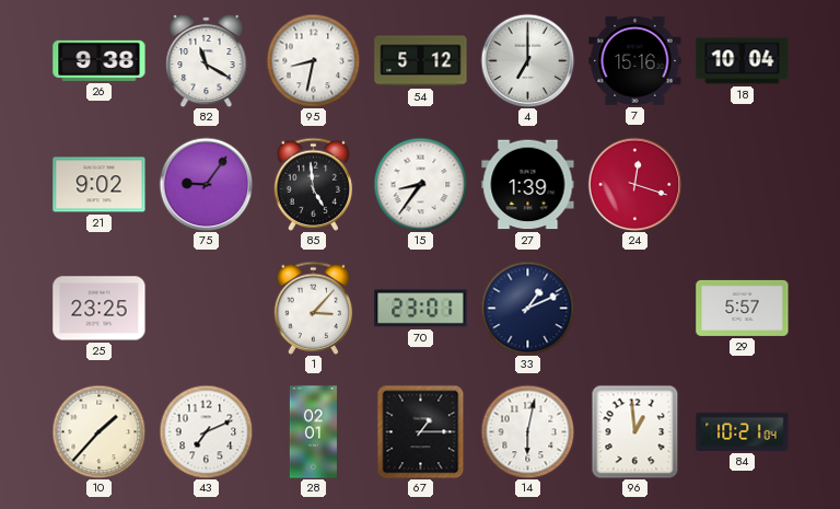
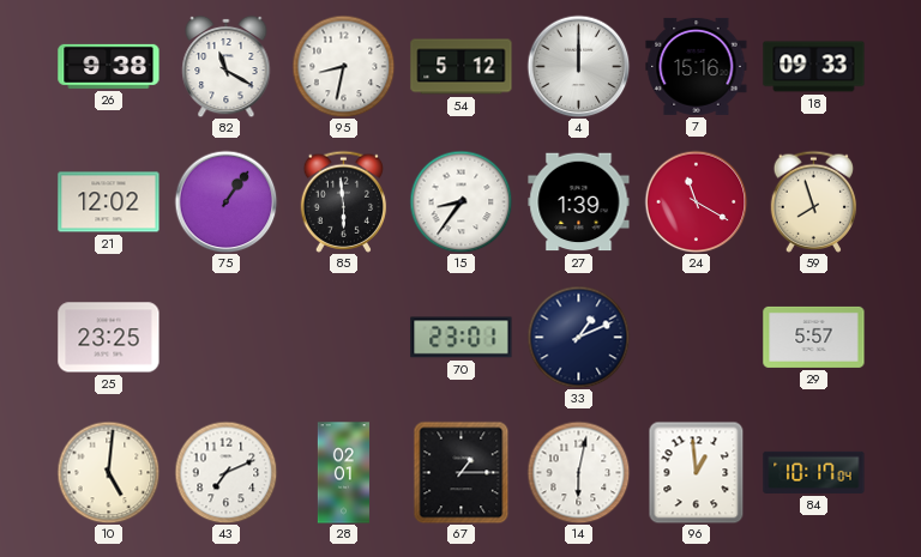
4: 7:00 -> 12:00 (578, 66)
18: 10:04 -> 09:33 (814, 67)
21: 9:02 -> 12:02 (109, 202)
75: 9:06 -> 1:06 (225, 201)
85: 4:59 -> 5:59 (344, 201)
24: 12:18 -> 11:20 (696, 201)
59: none -> 7:57 (814, 201)
1: 3:07 -> none (314, 308)
10: 1:37 -> 5:01 (108, 472)
84: 10:21 -> 10:17 (814, 472)
